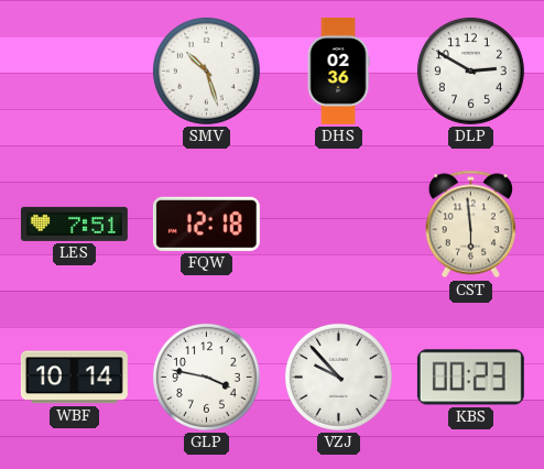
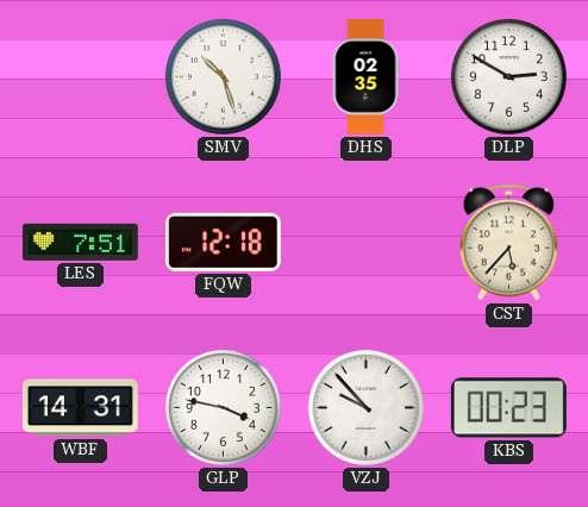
DHS: 02:36 -> 02:35 (365, 76)
CST: 5:59 -> 5:37 (509, 243)
WBF: 10:14 -> 14:31 (80, 408)
